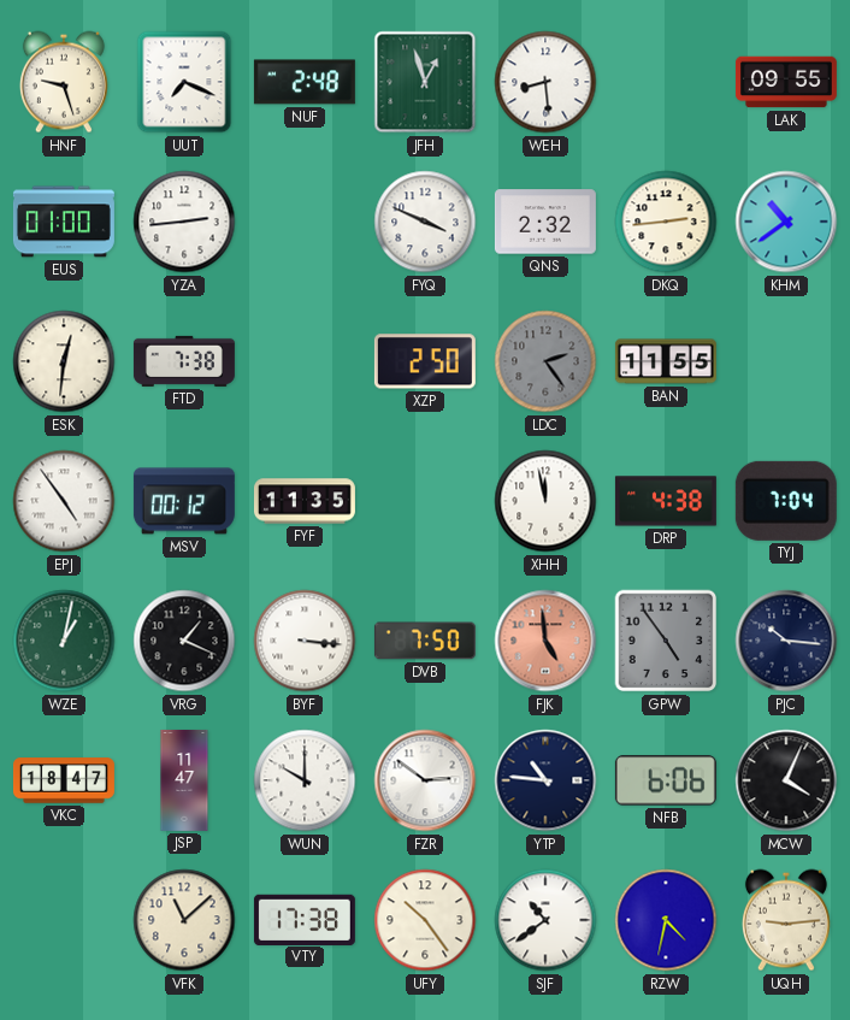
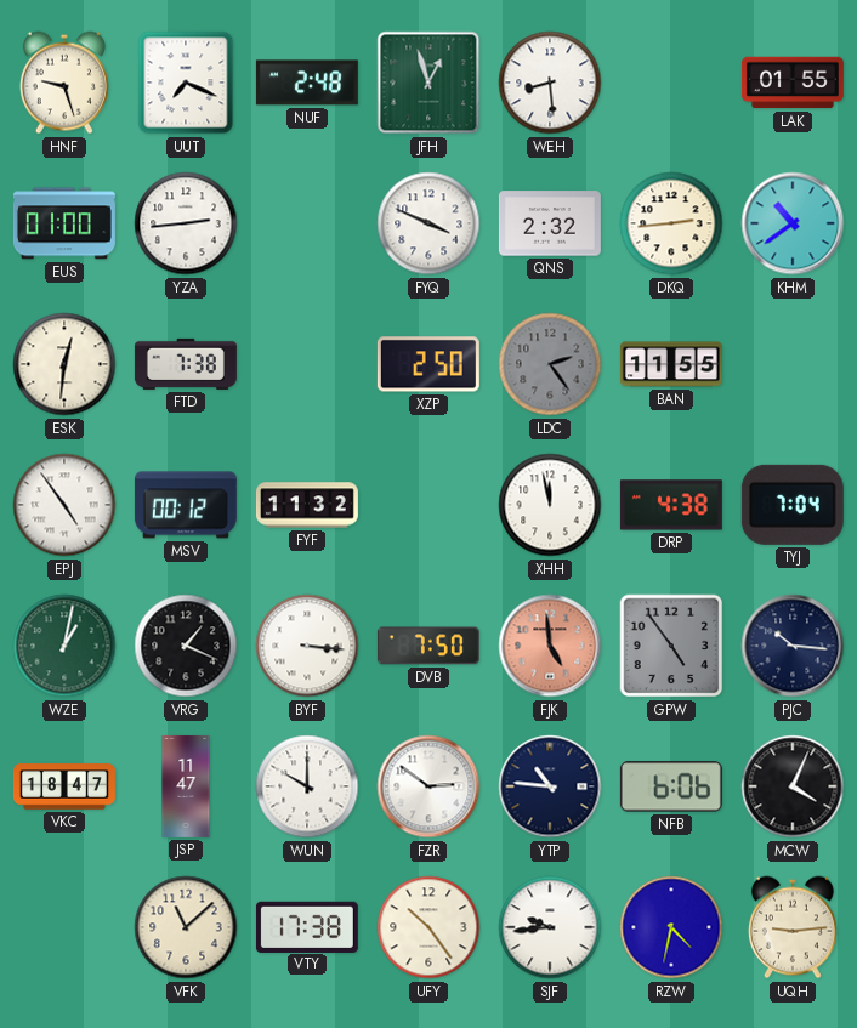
LAK: 09:55 -> 01:55 (793, 83)
FYF: 11:35 -> 11:32 (307, 505)
SJF: 10:39 -> 9:44 (550, 927)
